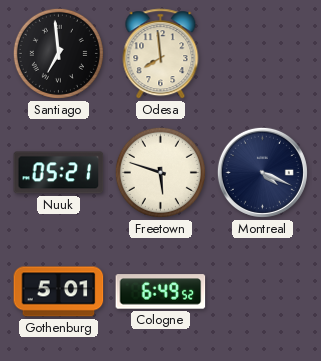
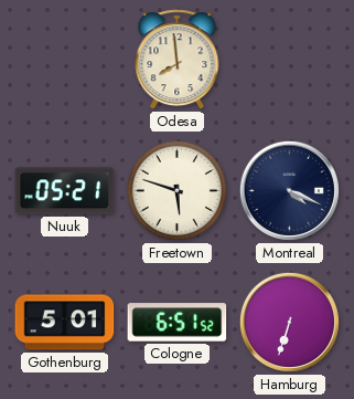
Santiago: 6:59 -> none (58, 53)
Cologne: 6:49 -> 6:51 (178, 323)
Hamburg: none -> 6:33 (289, 322)
